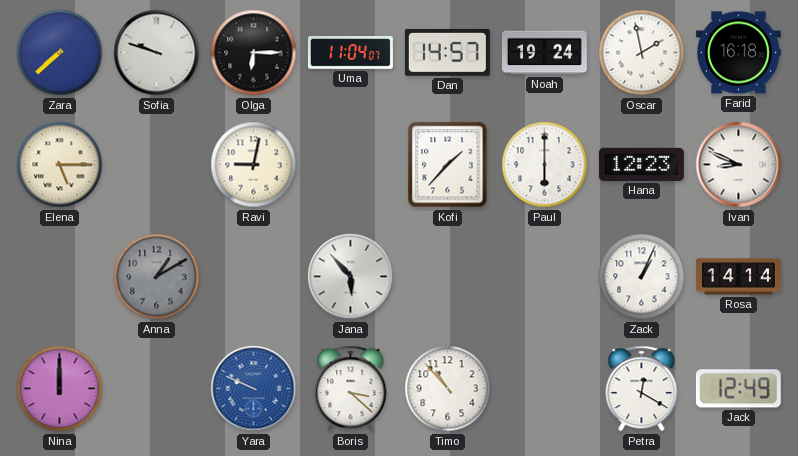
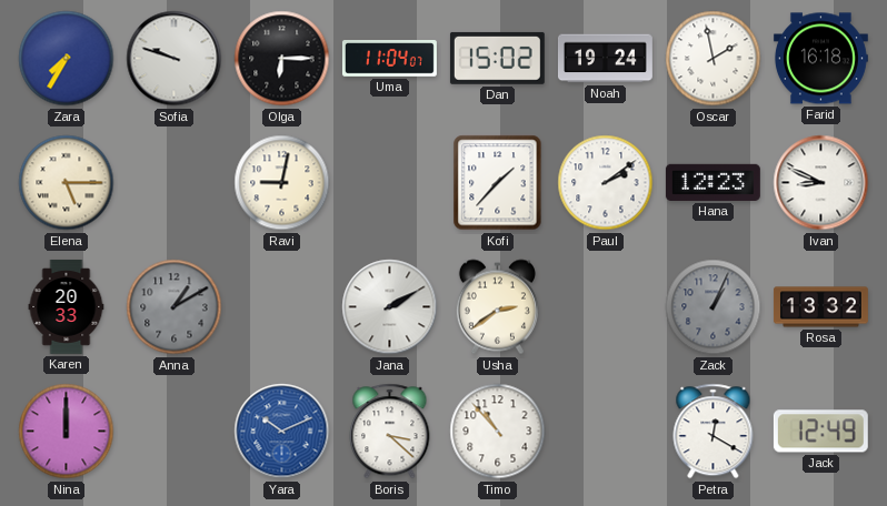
Zara: 7:38 -> 7:35 (67, 59)
Dan: 14:57 -> 15:02 (497, 58)
Paul: 6:00 -> 2:09 (606, 183)
Karen: none -> 20:33 (67, 306)
Jana: 5:53 -> 2:10 (390, 307)
Usha: none -> 2:39 (497, 307)
Zack dial: white -> grey (714, 307)
Rosa: 14:14 -> 13:32 (820, 307)
Yara: 9:49 -> 10:11 (282, 432)
